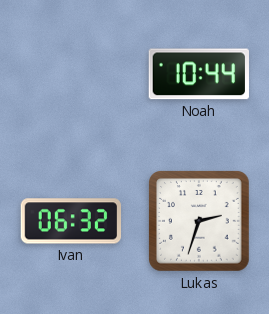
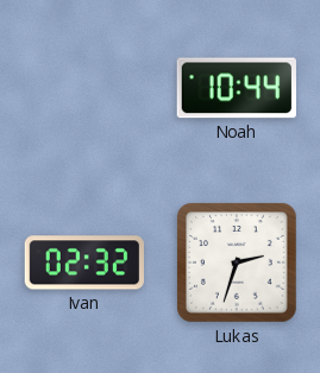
Ivan: 06:32 -> 02:32 (84, 263)
